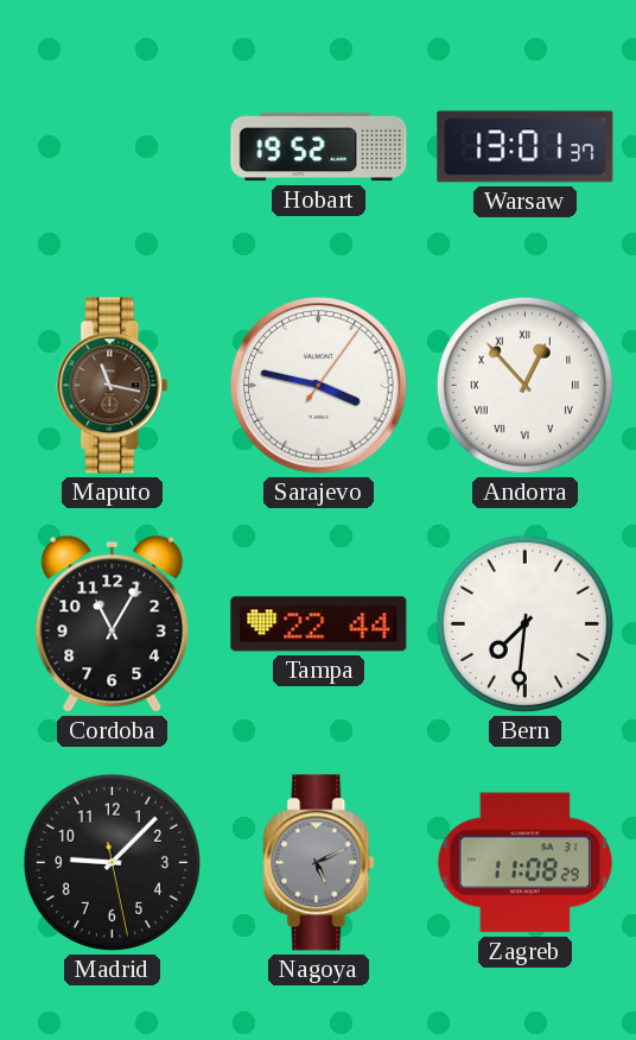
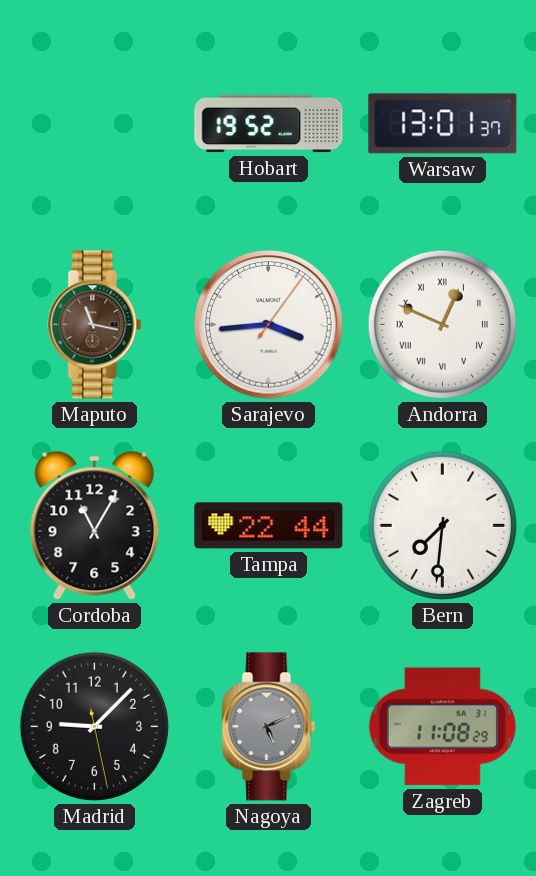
Sarajevo: 3:47 -> 3:44 (269, 325)
Andorra: 12:53 -> 12:49 (442, 324)
